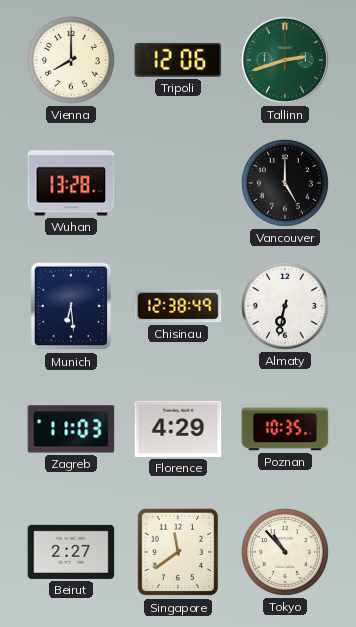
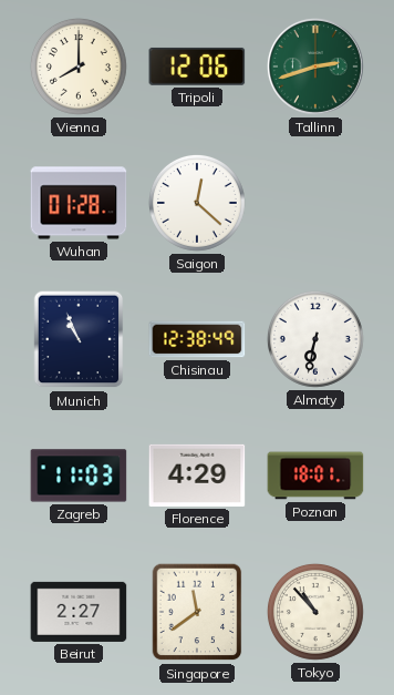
Wuhan: 13:28 -> 01:28 (79, 203)
Saigon: none -> 12:22 (197, 203)
Vancouver: 5:00 -> none (285, 183)
Munich: 6:29 -> 10:56 (79, 339)
Poznan: 10:35 -> 18:01 (315, 476)
